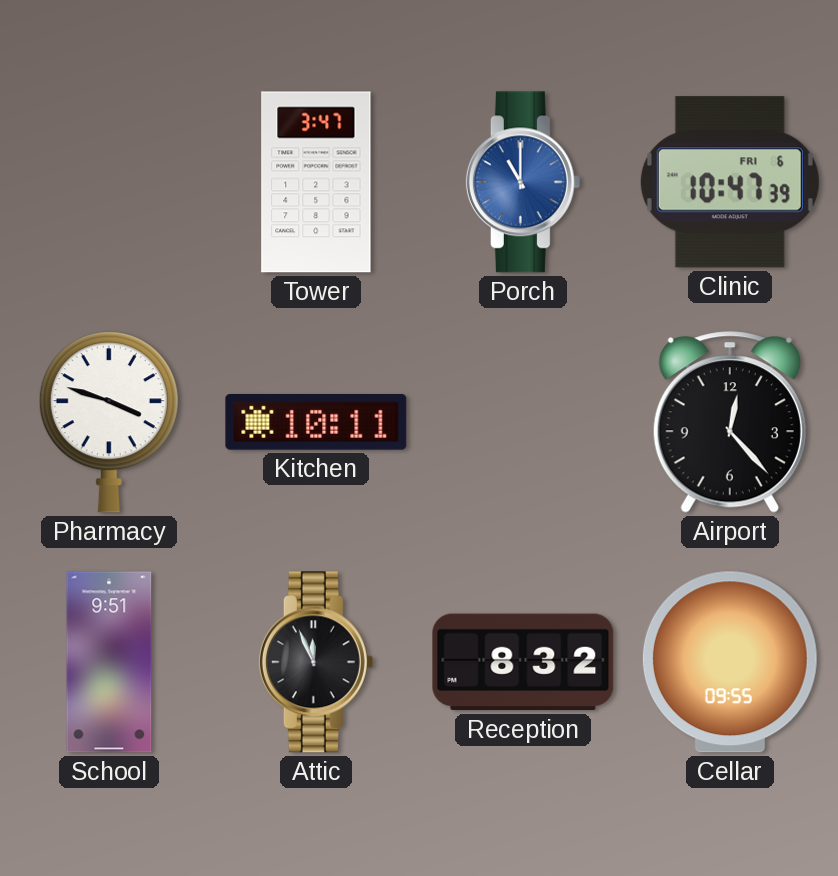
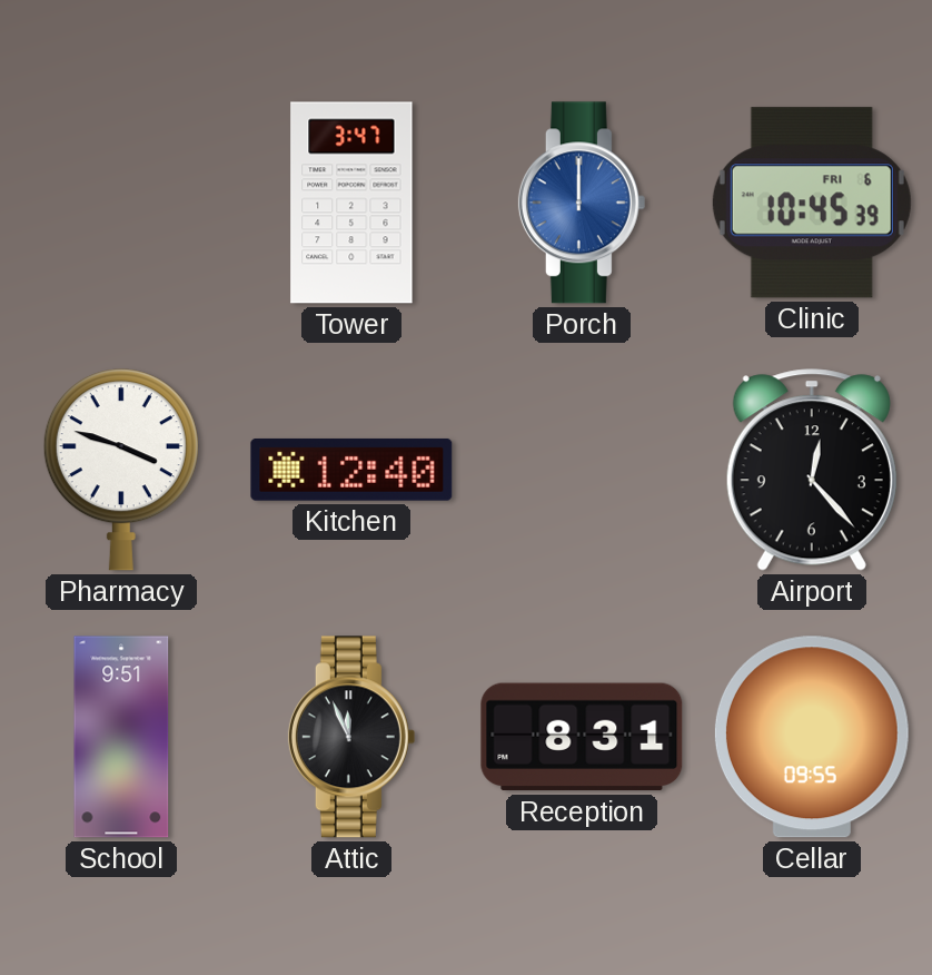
Porch: 11:00 -> 12:00 (582, 203)
Clinic: 10:47 -> 10:45 (812, 203)
Kitchen: 10:11 -> 12:40 (351, 470)
Reception: 8:32 -> 8:31 (582, 737)
